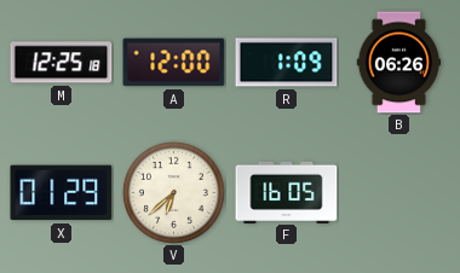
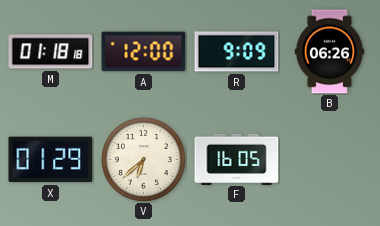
M: 12:25 -> 01:18 (51, 52)
R: 1:09 -> 9:09 (237, 52)
